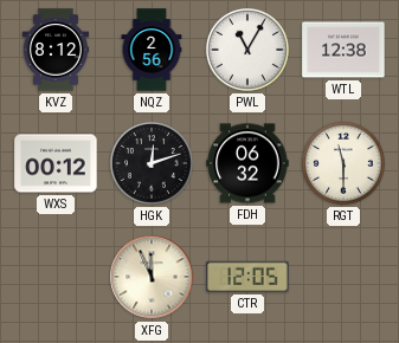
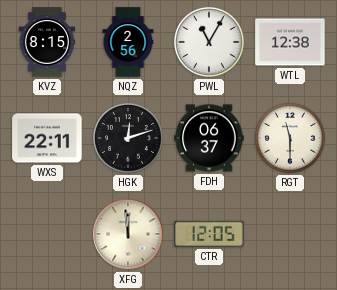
KVZ: 8:12 -> 8:15 (47, 42)
WXS: 00:12 -> 22:11 (47, 138)
FDH: 06:32 -> 06:37 (209, 138)
XFG: 11:56 -> 11:59 (128, 234)
